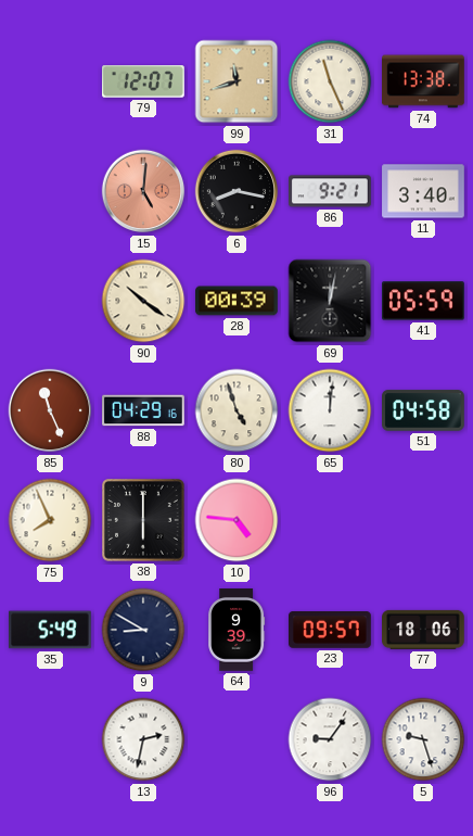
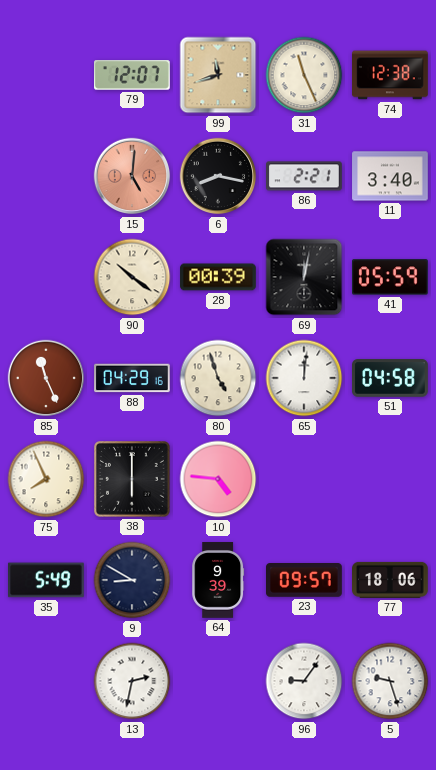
74: 13:38 -> 12:38 (390, 75)
86: 9:21 -> 2:21 (304, 176)
